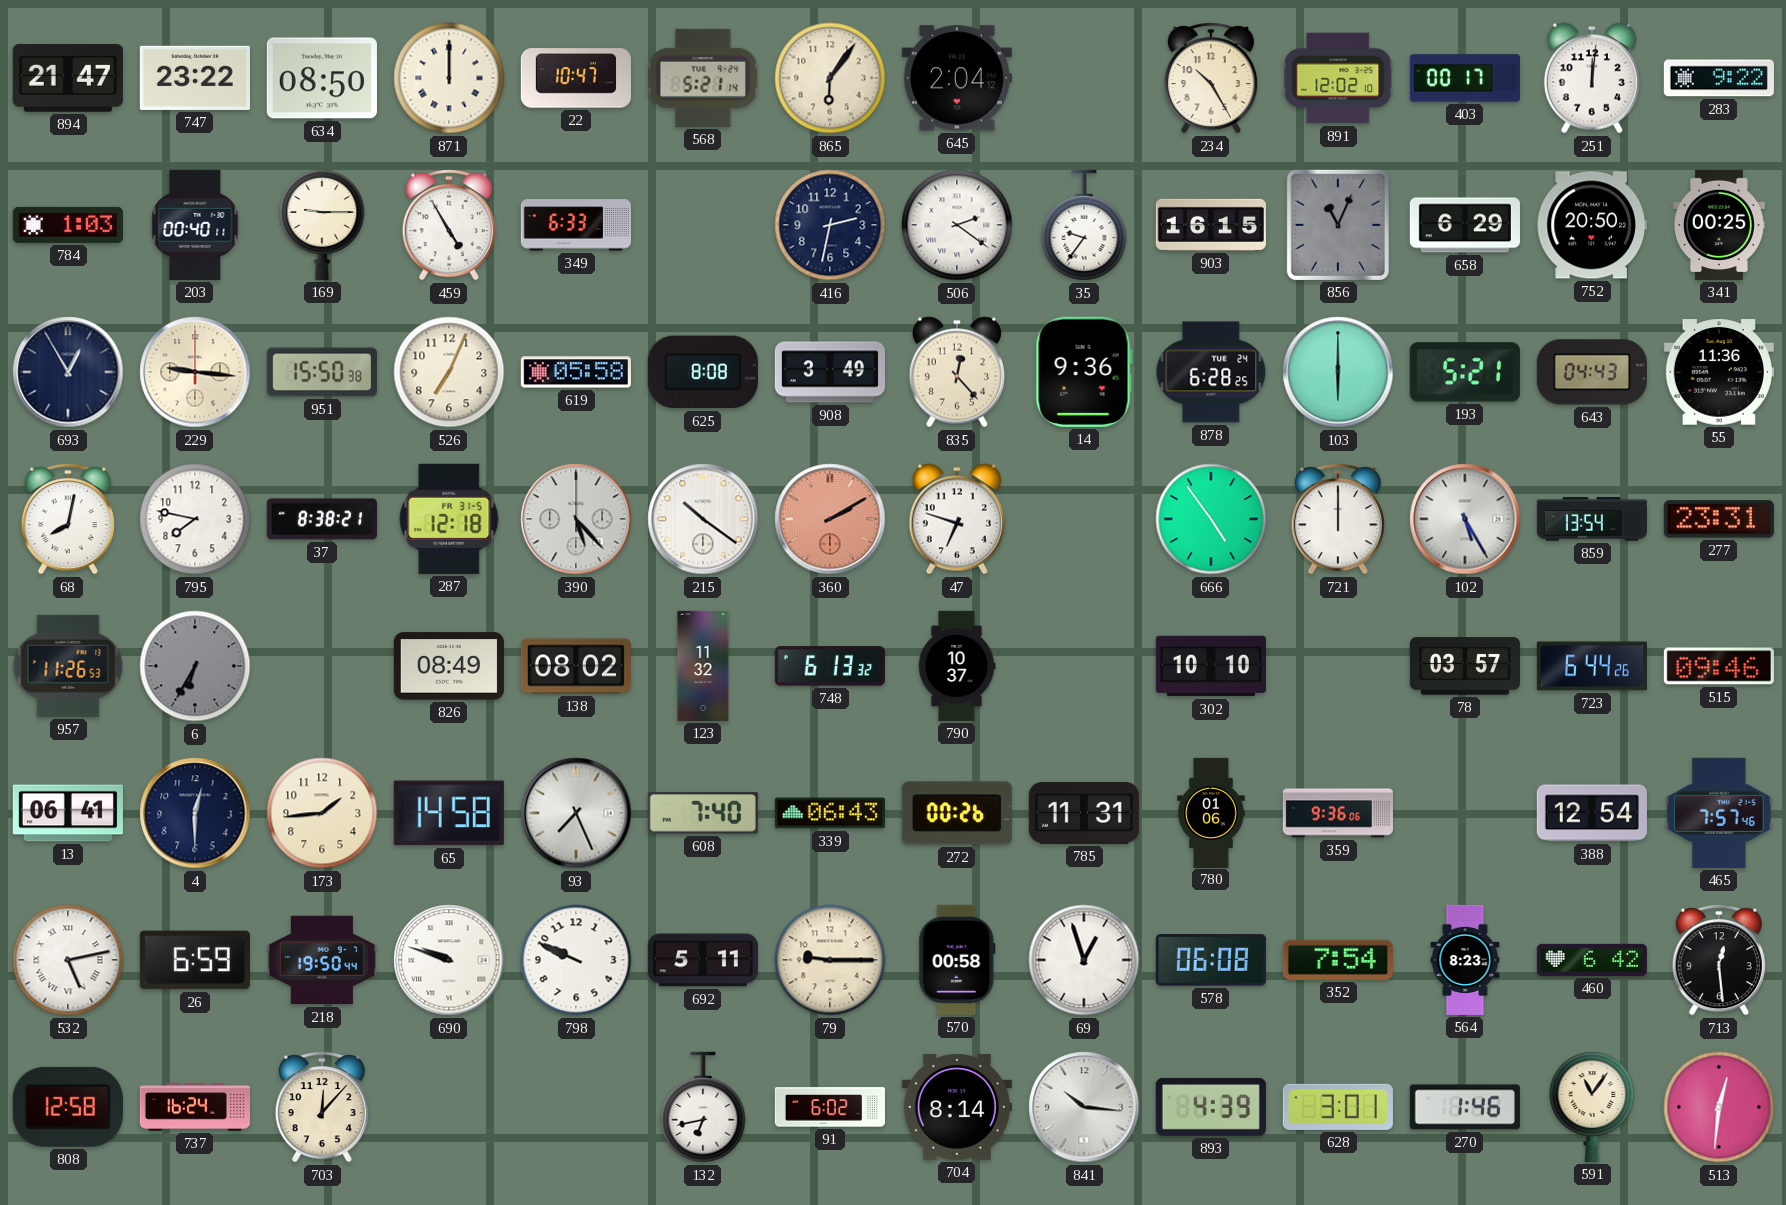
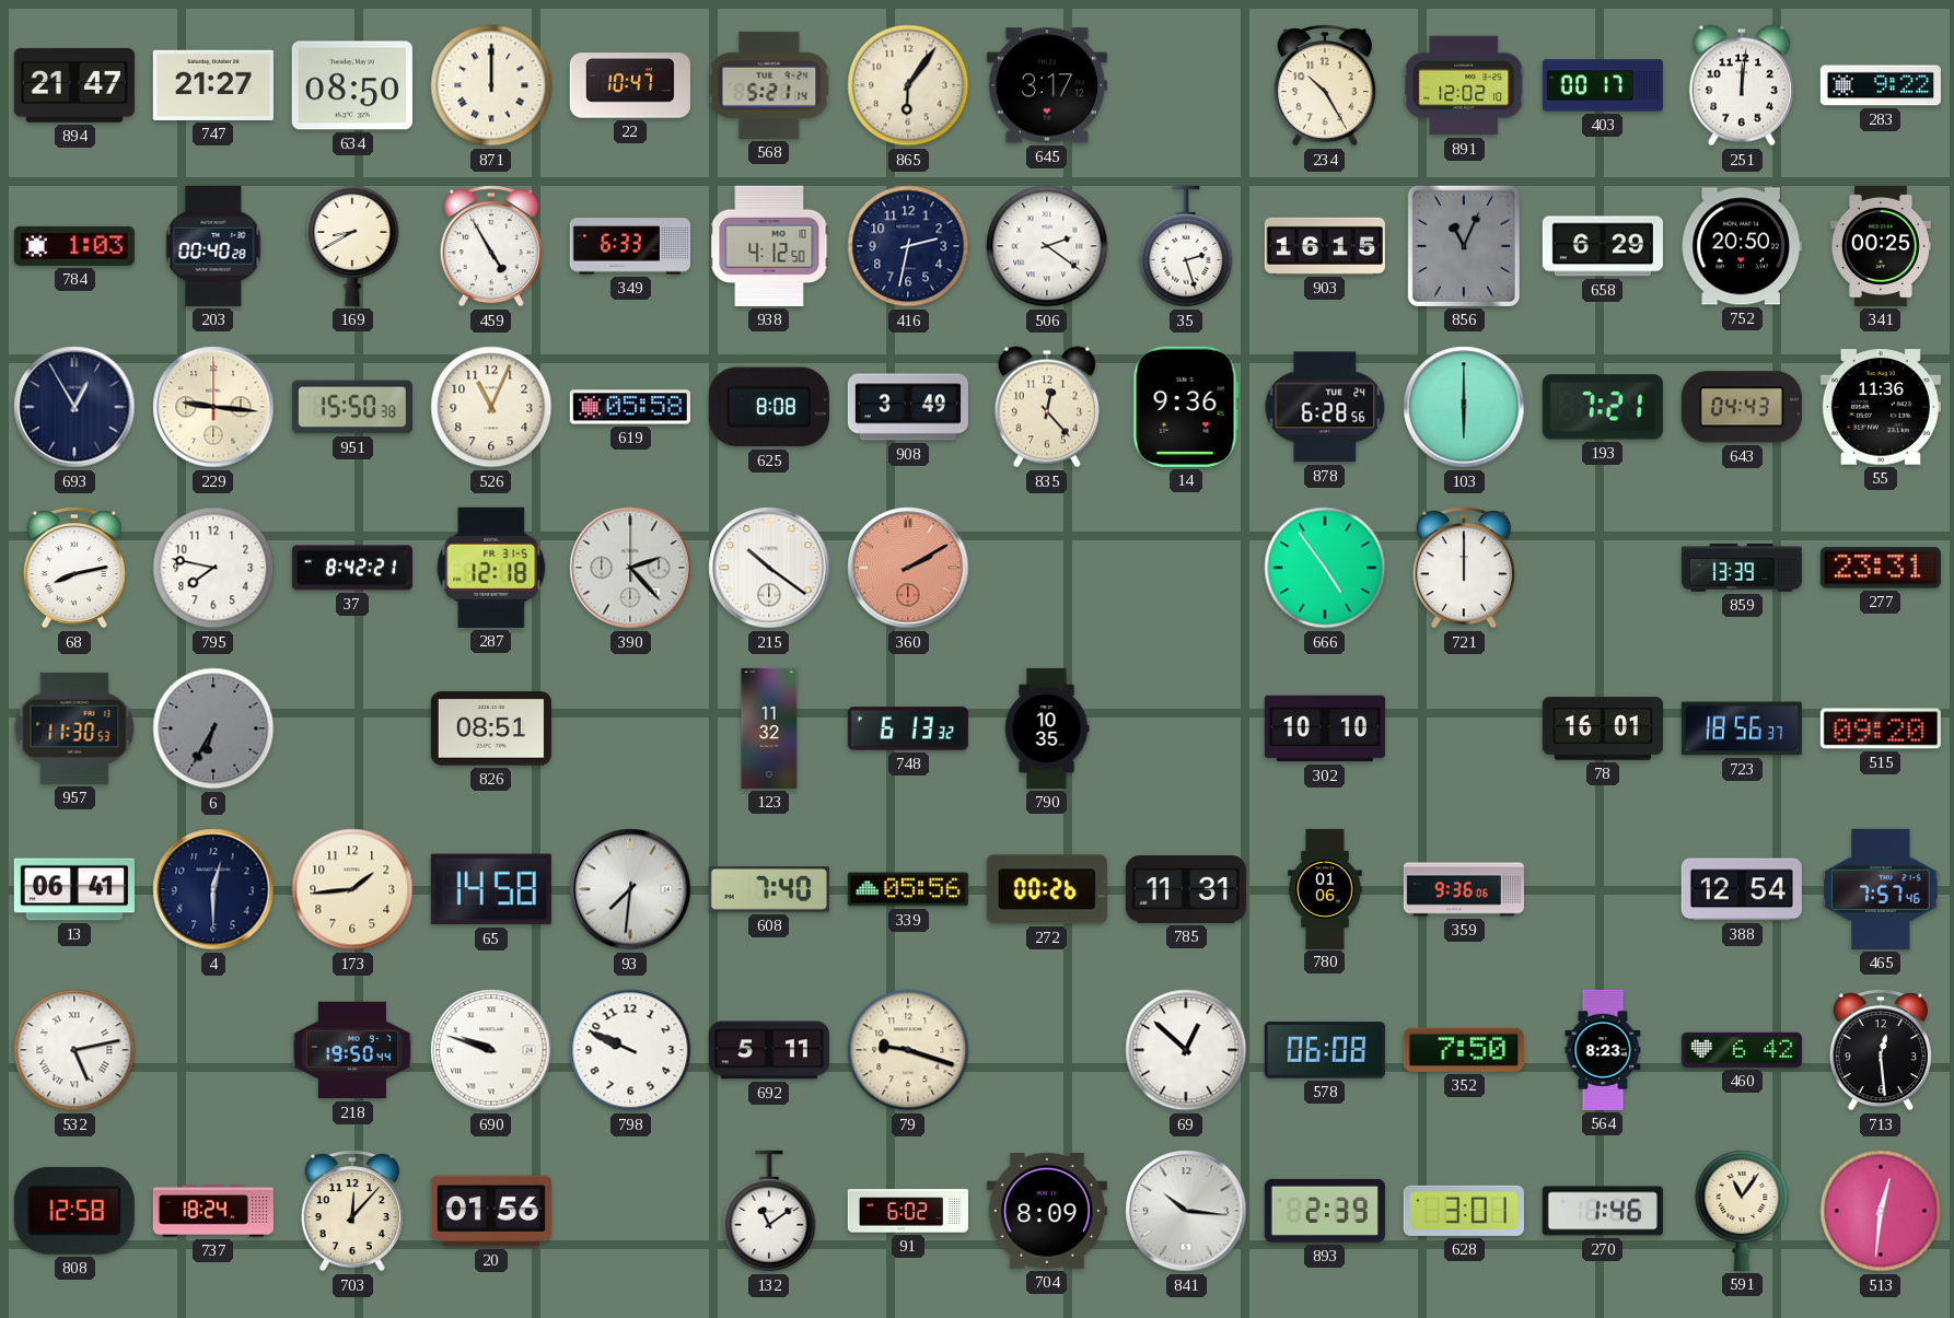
747: 23:22 -> 21:27 (213, 85)
645: 2:04 -> 3:17 (1047, 85)
203: 00:40:11 -> 00:40:28 (213, 246)
169: 9:15 -> 8:40 (352, 245)
938: none -> 4:12 (769, 246)
35: 9:36 -> 2:27 (1186, 246)
526: 7:04 -> 11:04 (491, 407)
878: 6:28:25 -> 6:28:56 (1325, 407)
193: 5:21 -> 7:21 (1603, 407)
68: 8:02 -> 8:13 (74, 568)
37: 8:38 -> 8:42 (352, 568)
390: 5:23 -> 2:23 (630, 568)
47: 6:48 -> none (957, 519)
102: 5:25 -> none (1465, 519)
859: 13:54 -> 13:39 (1742, 568)
957: 11:26 -> 11:30 (74, 728)
826: 08:49 -> 08:51 (491, 728)
138: 08:02 -> none (576, 666)
790: 10:37 -> 10:35 (1047, 728)
78: 03:57 -> 16:01 (1603, 728)
723: 6:44 -> 18:56 (1742, 728)
515: 09:46 -> 09:20 (1881, 728)
93: 7:26 -> 7:31 (630, 889)
339: 06:43 -> 05:56 (908, 889)
26: 6:59 -> none (195, 960)
79: 9:15 -> 9:18 (908, 1050)
570: 00:58 -> none (957, 960)
69: 12:57 -> 12:52 (1186, 1050)
352: 7:54 -> 7:50 (1464, 1050)
737: 16:24 -> 18:24 (213, 1211)
20: none -> 01:56 (491, 1211)
132: 6:43 -> 11:09 (769, 1211)
704: 8:14 -> 8:09 (1047, 1211)
893: 4:39 -> 2:39 (1325, 1211)
